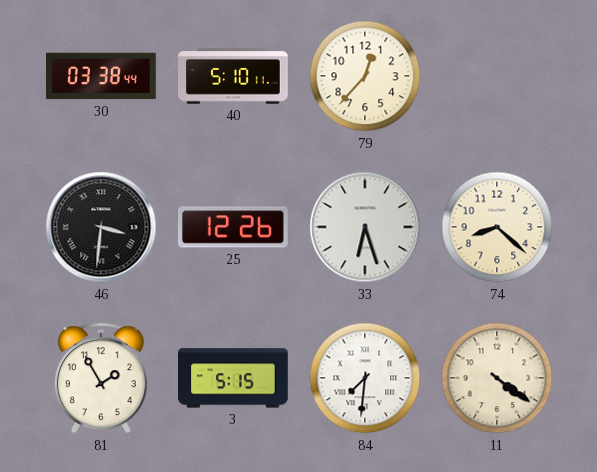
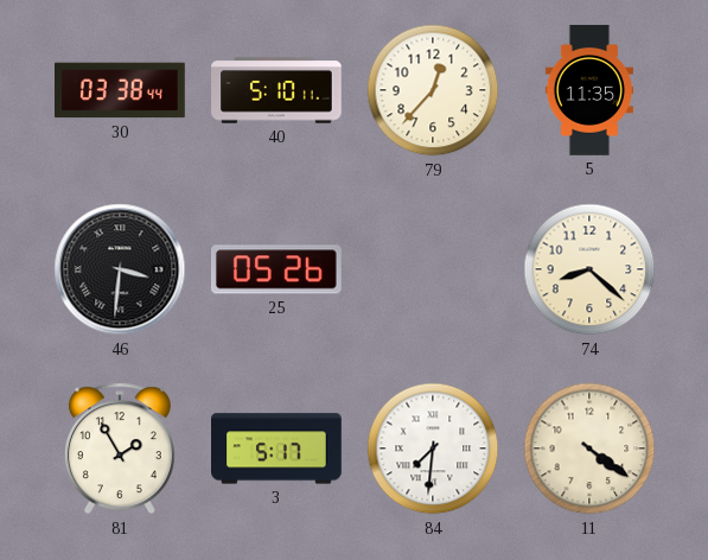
5: none -> 11:35 (588, 90)
25: 12:26 -> 05:26 (278, 269)
33: 6:27 -> none (365, 227)
3: 5:15 -> 5:17 (278, 448)
